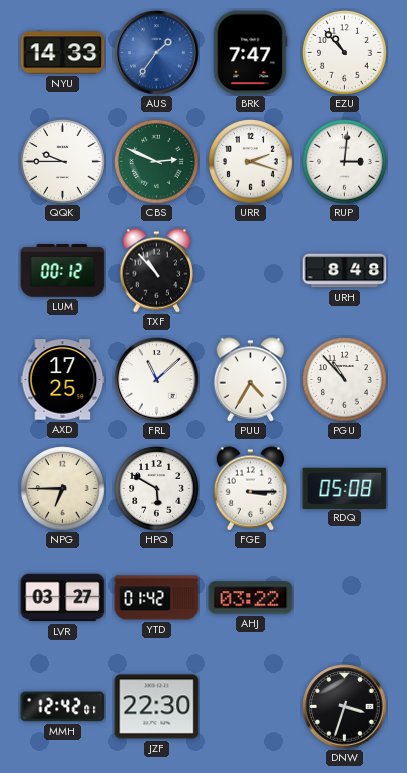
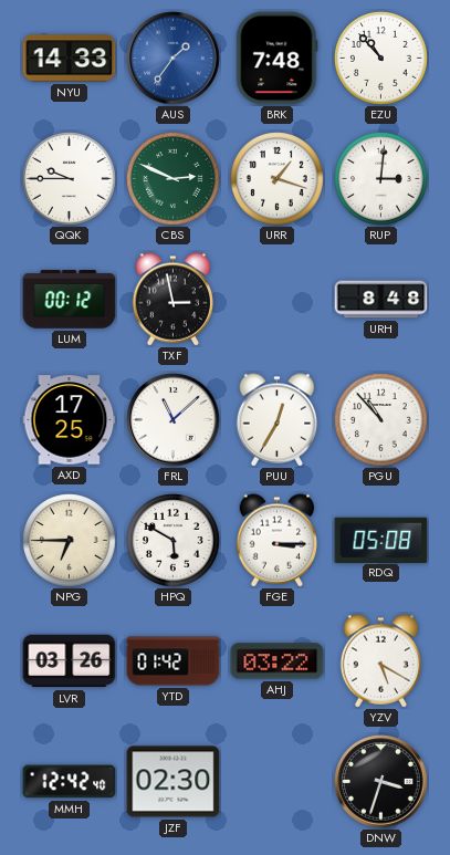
BRK: 7:47 -> 7:48 (278, 59)
URR: 2:18 -> 1:18 (278, 179)
TXF: 10:53 -> 2:58 (174, 300)
PUU: 4:35 -> 12:35 (278, 420)
LVR: 03:27 -> 03:26 (70, 661)
YZV: none -> 5:20 (381, 661)
MMH: 12:42:01 -> 12:42:40 (70, 782)
JZF: 22:30 -> 02:30 (174, 782)
